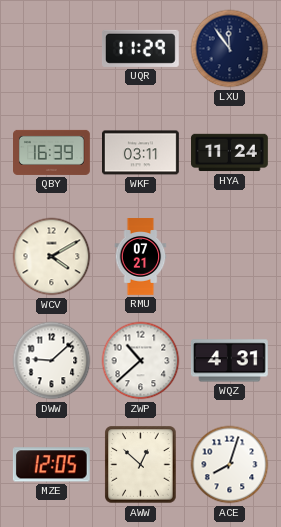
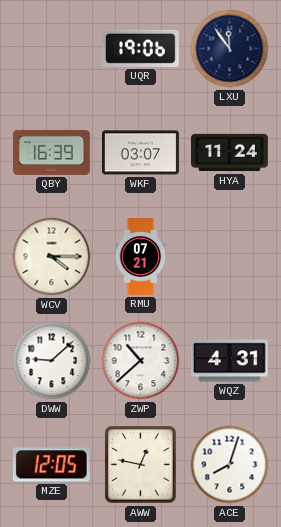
UQR: 11:29 -> 19:06 (140, 48)
WKF: 03:11 -> 03:07 (141, 153)
WCV: 4:10 -> 4:15 (52, 257)
AWW: 12:52 -> 12:47 (141, 465)
